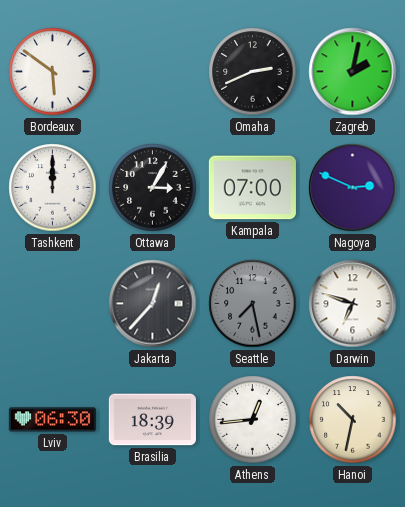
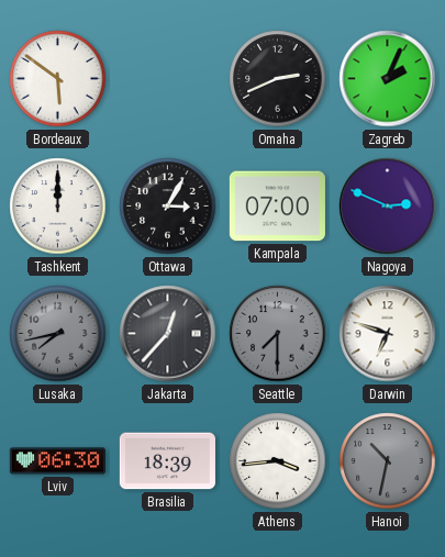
Zagreb: 2:02 -> 2:04 (388, 79)
Lusaka: none -> 7:43 (58, 334)
Seattle: 7:28 -> 7:30 (278, 334)
Athens: 12:44 -> 3:44 (278, 461)
Hanoi dial: cream -> grey (388, 461)
